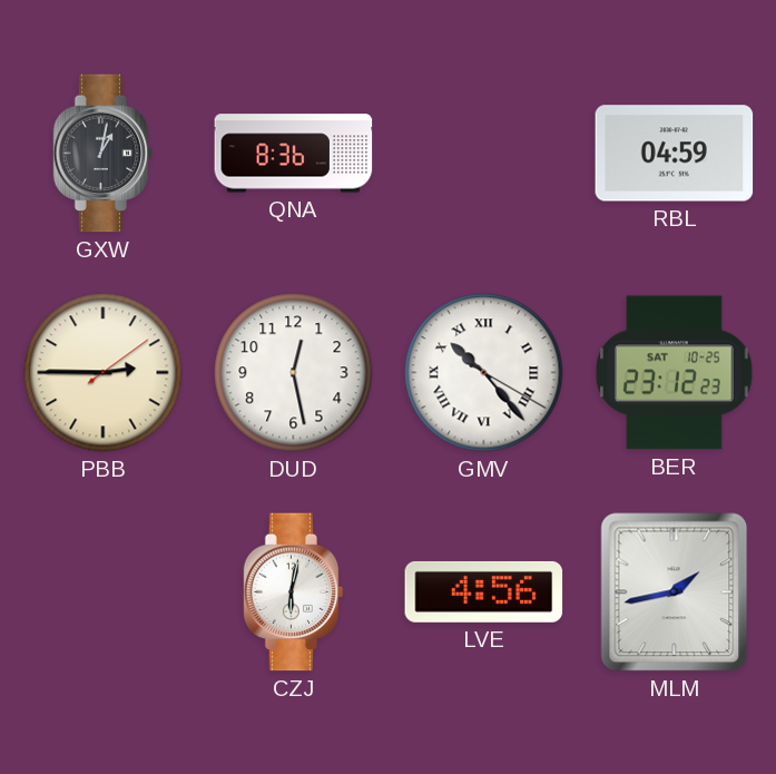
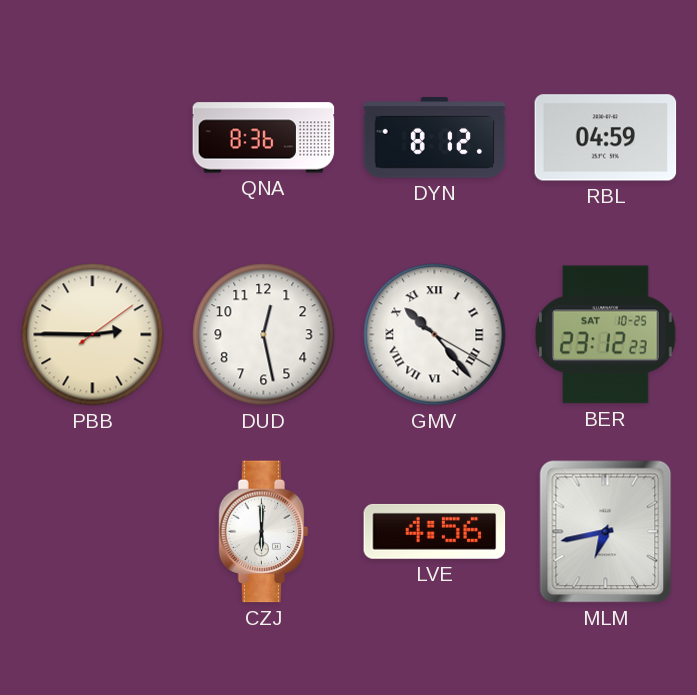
GXW: 1:02 -> none (104, 154)
DYN: none -> 8:12 (435, 138)
CZJ: 6:02 -> 6:00 (264, 532)
MLM: 1:43 -> 6:43 (606, 532)
